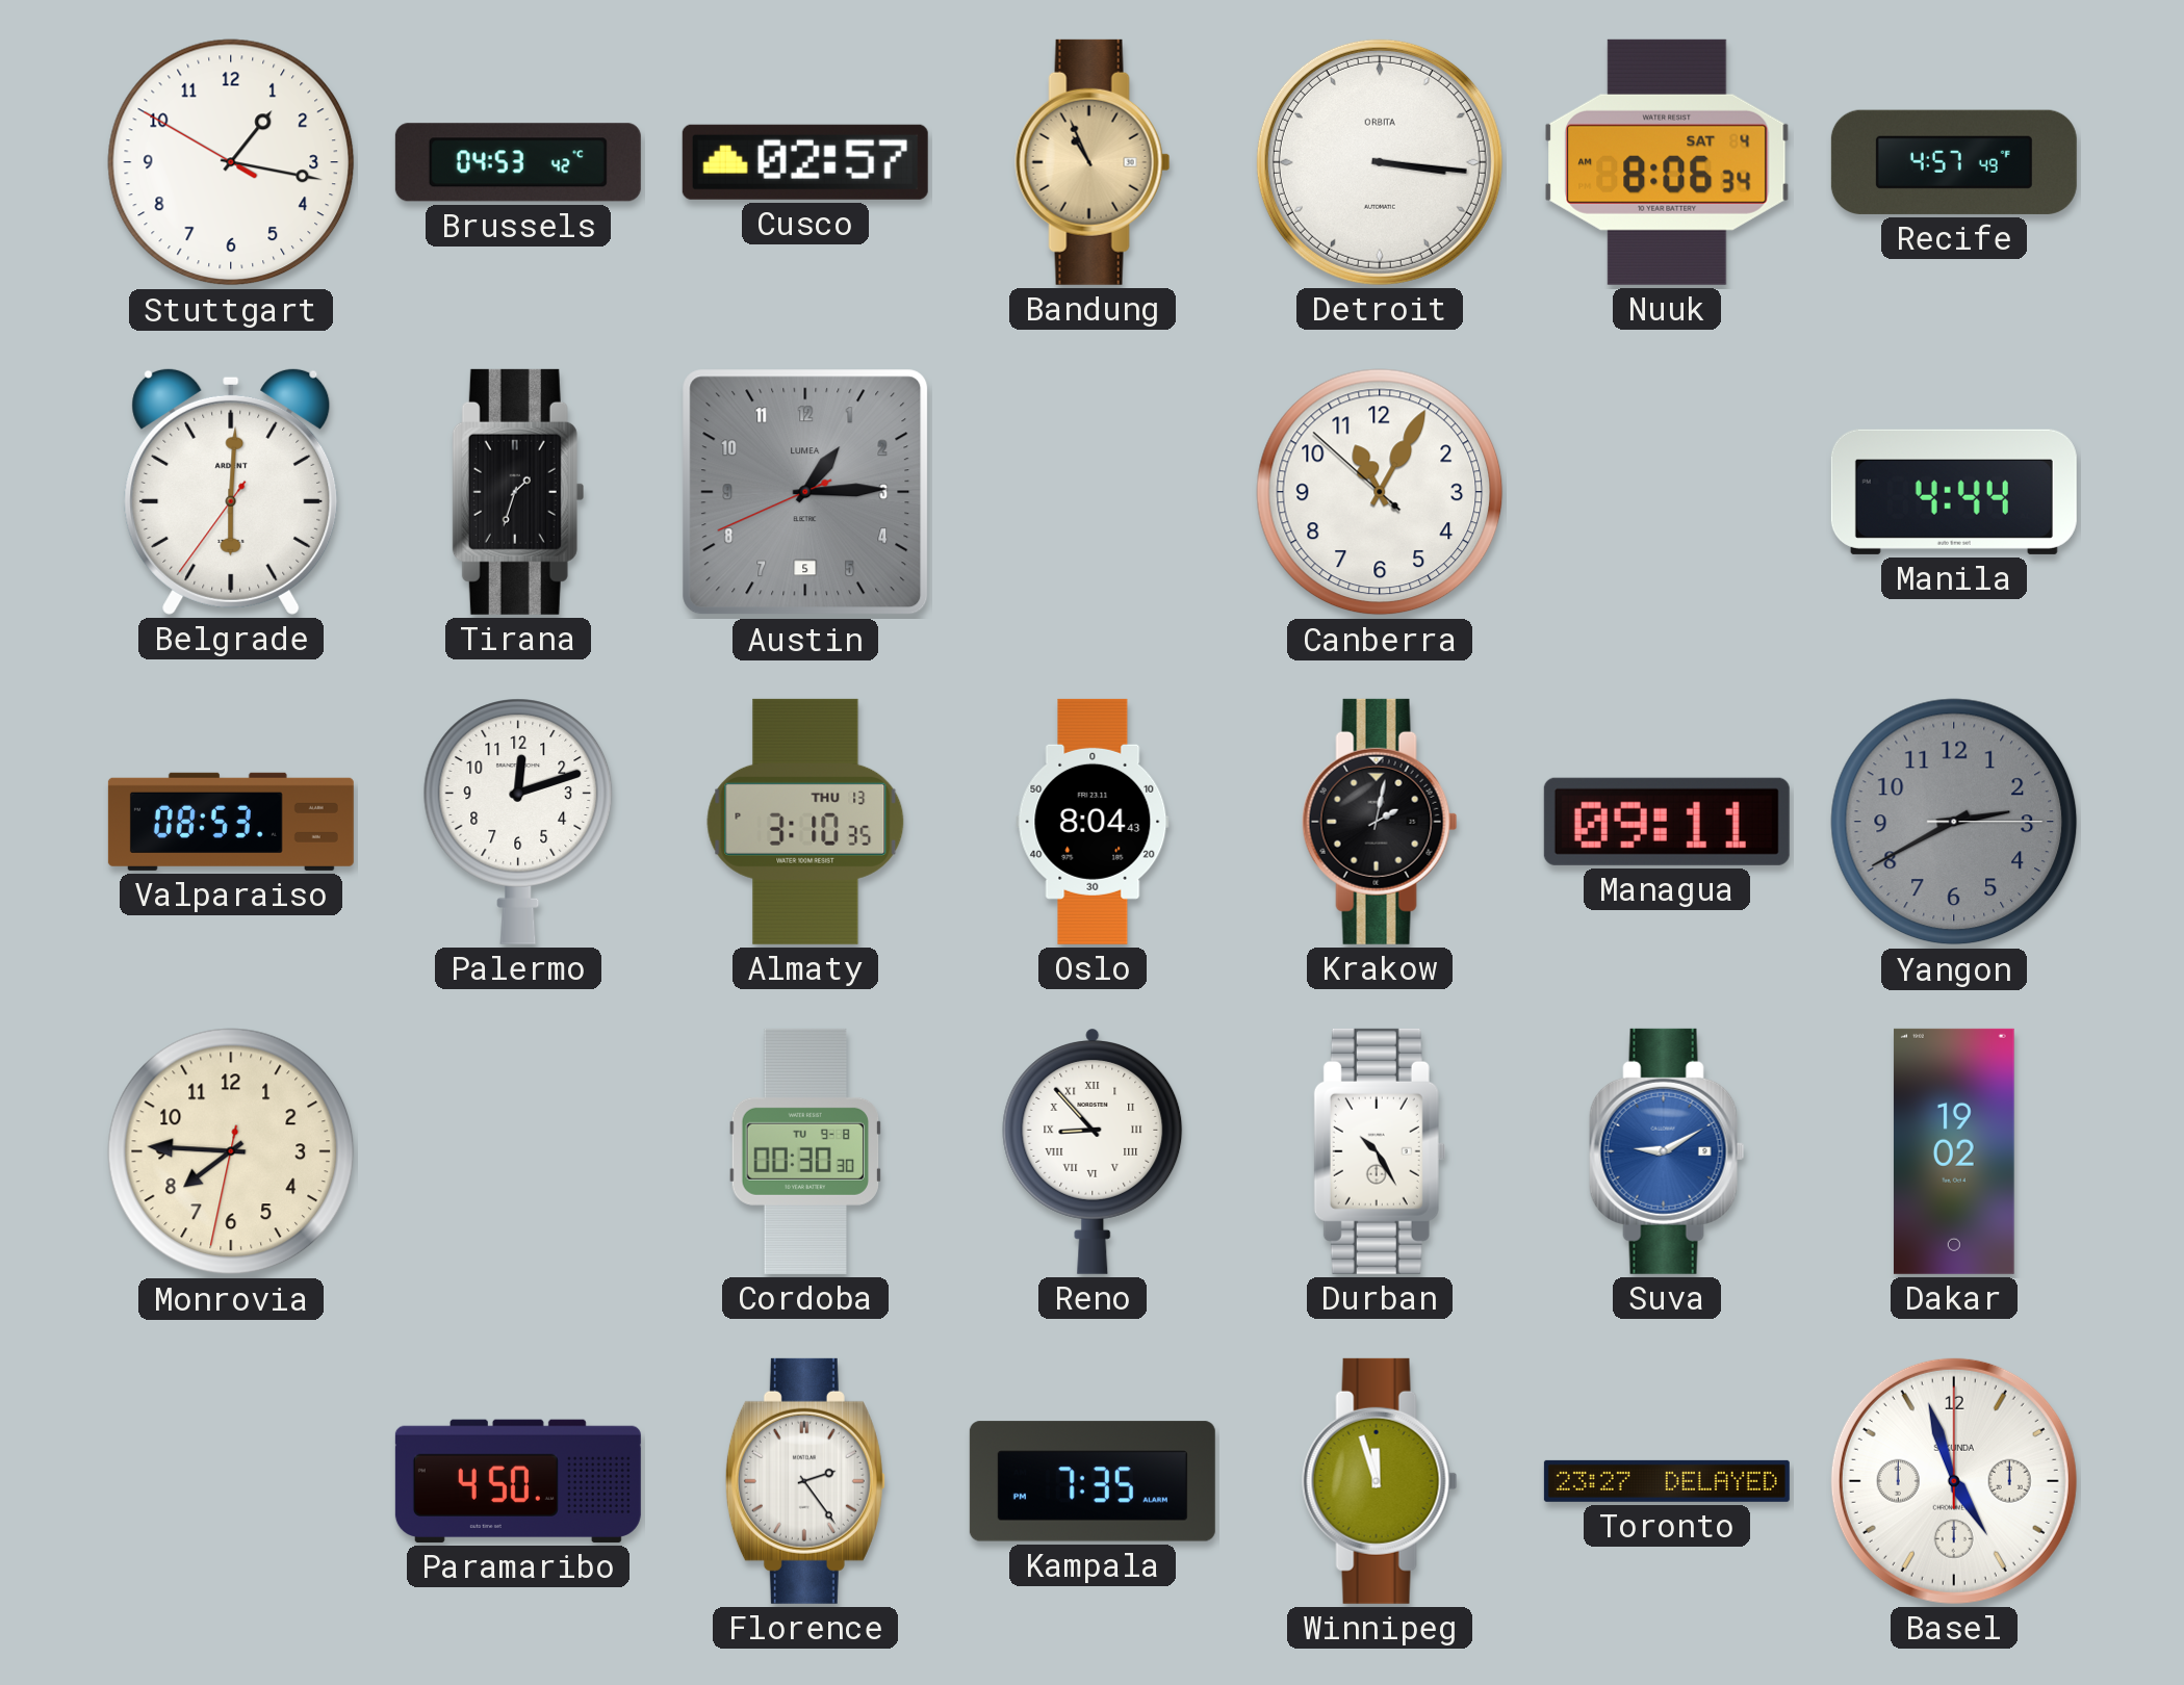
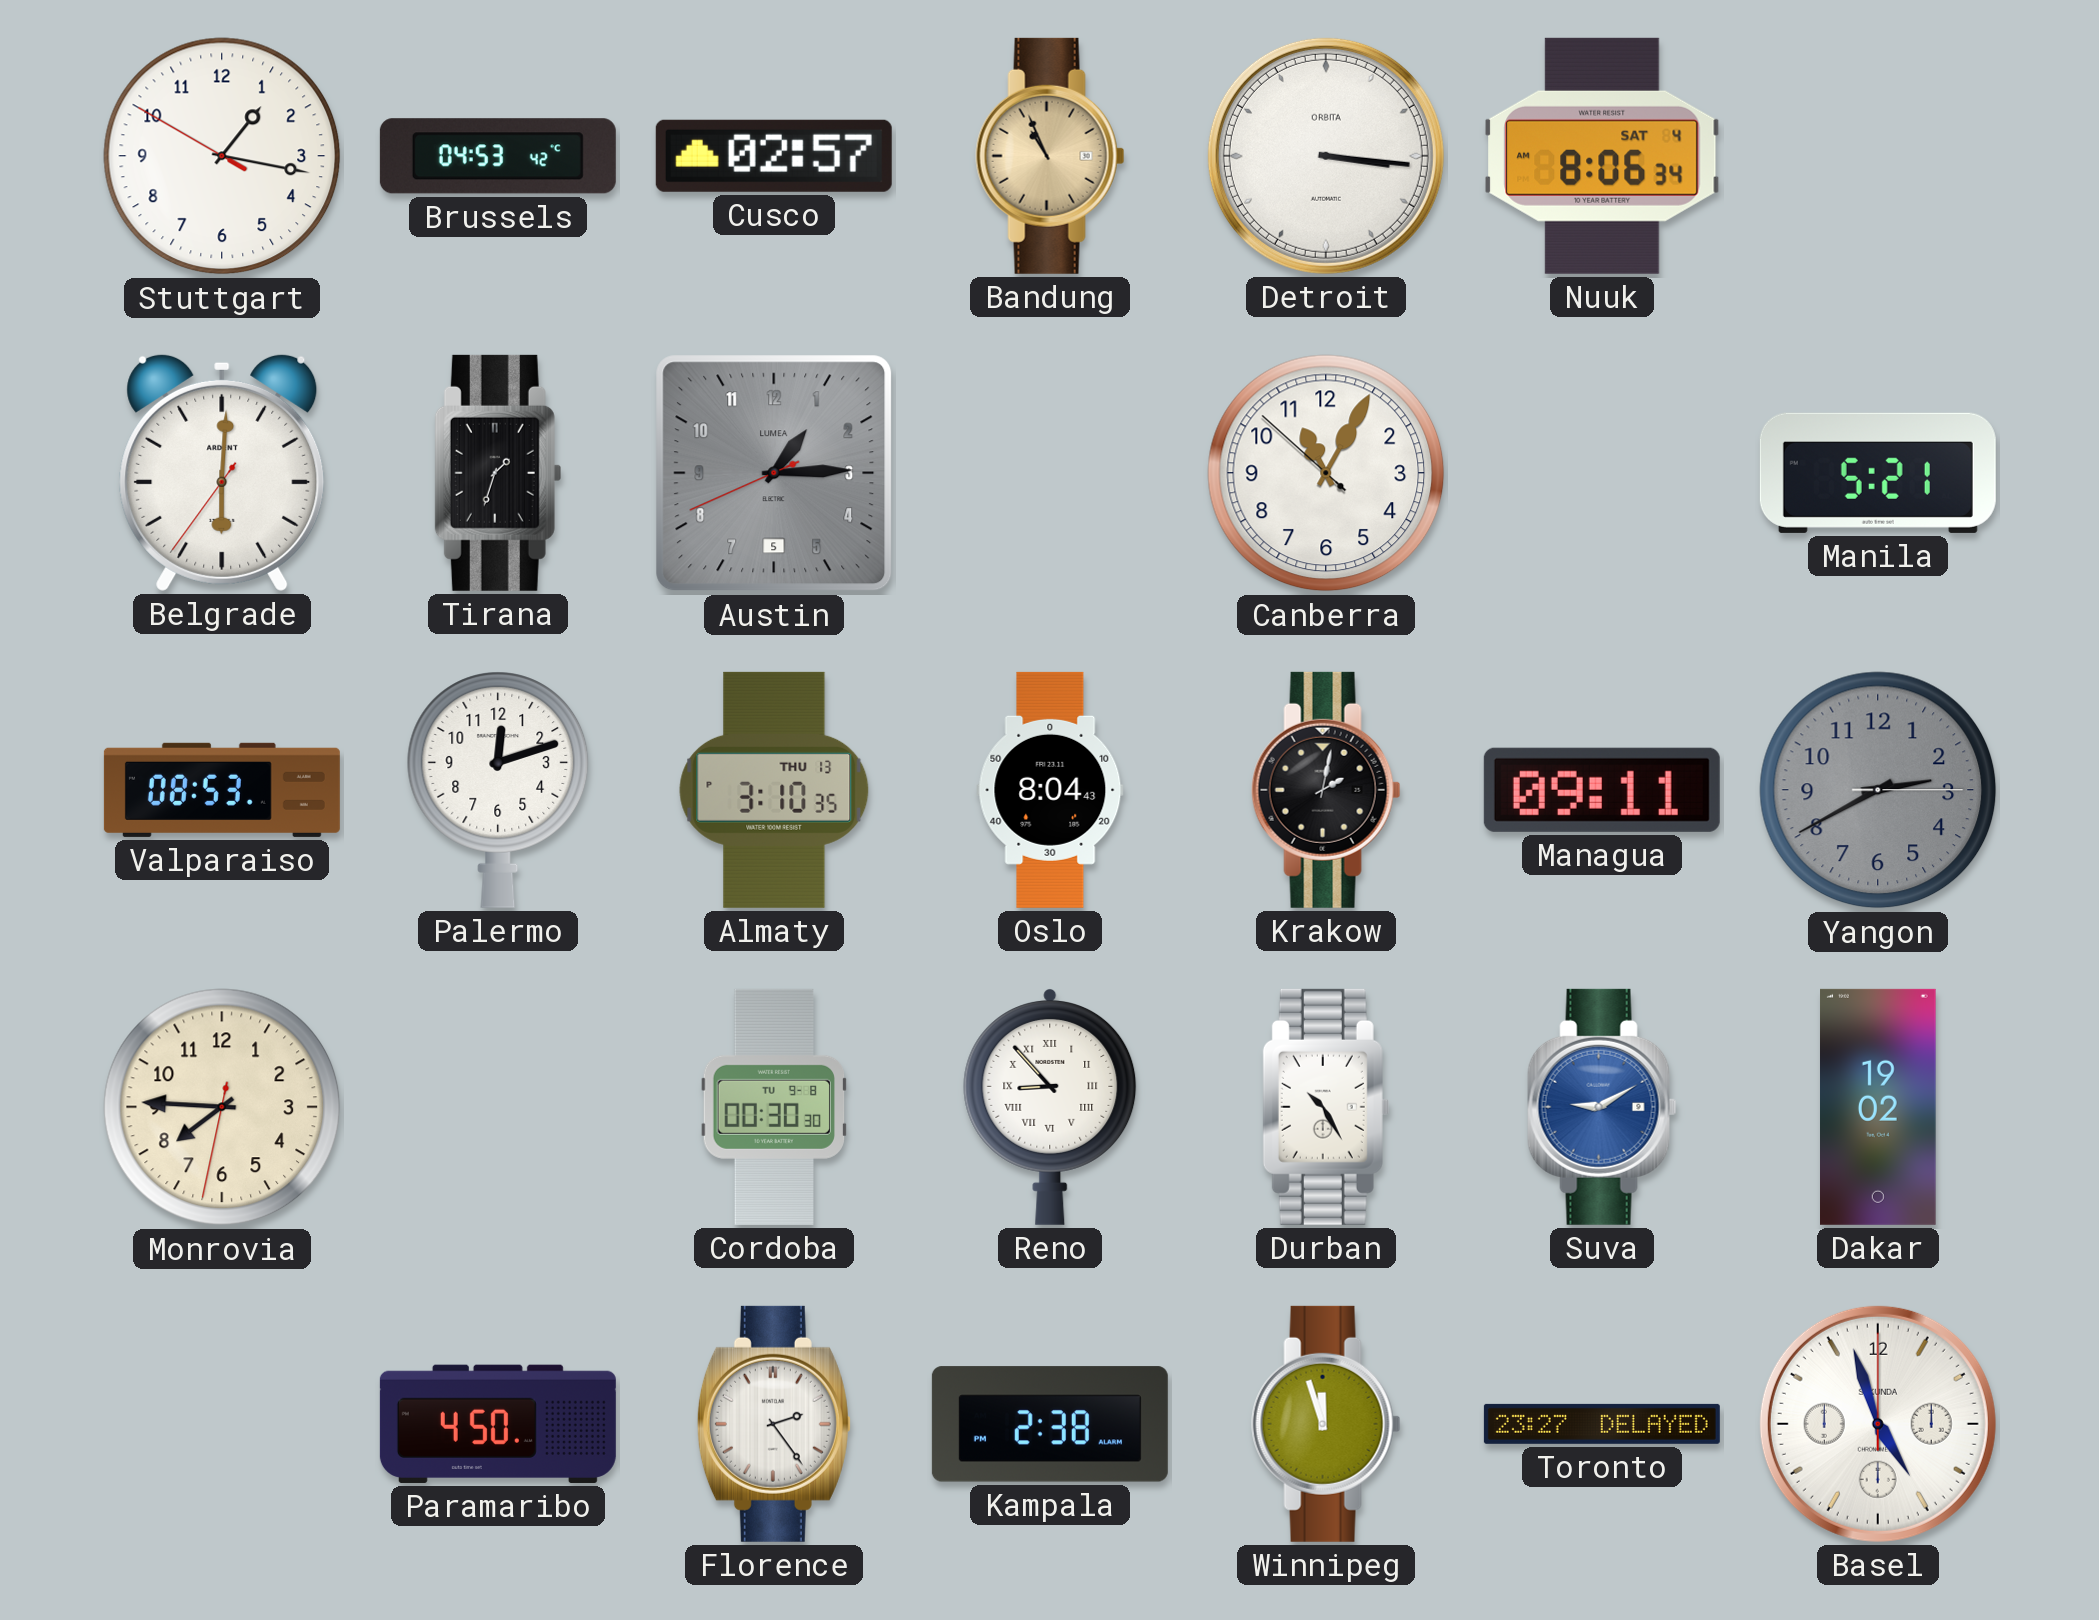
Recife: 4:57 -> none (1954, 162)
Manila: 4:44 -> 5:21 (1878, 473)
Kampala: 7:35 -> 2:38 (1050, 1424)
